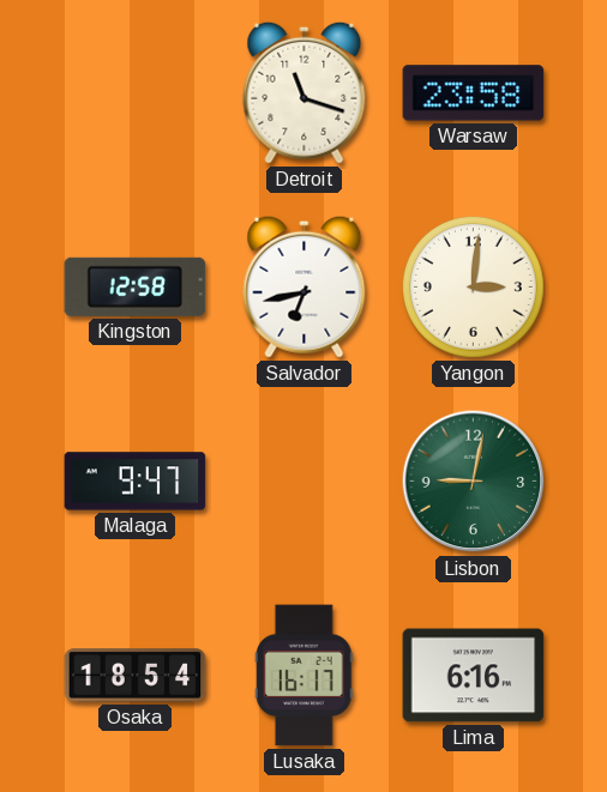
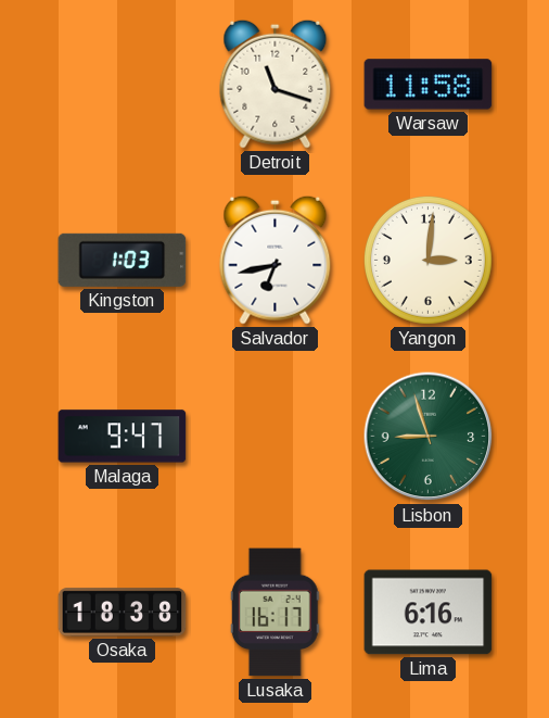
Warsaw: 23:58 -> 11:58 (429, 85)
Kingston: 12:58 -> 1:03 (123, 260)
Lisbon: 9:02 -> 8:57 (429, 437)
Osaka: 18:54 -> 18:38 (123, 613)
